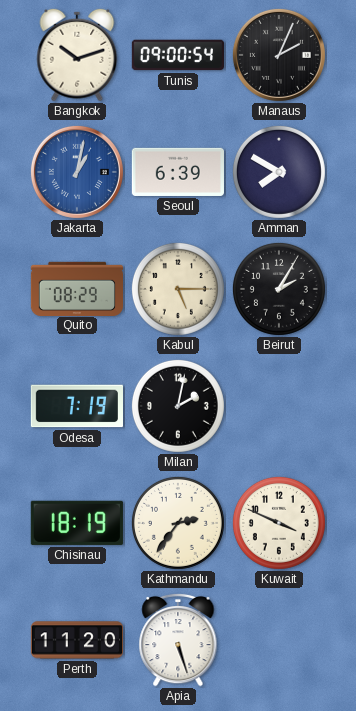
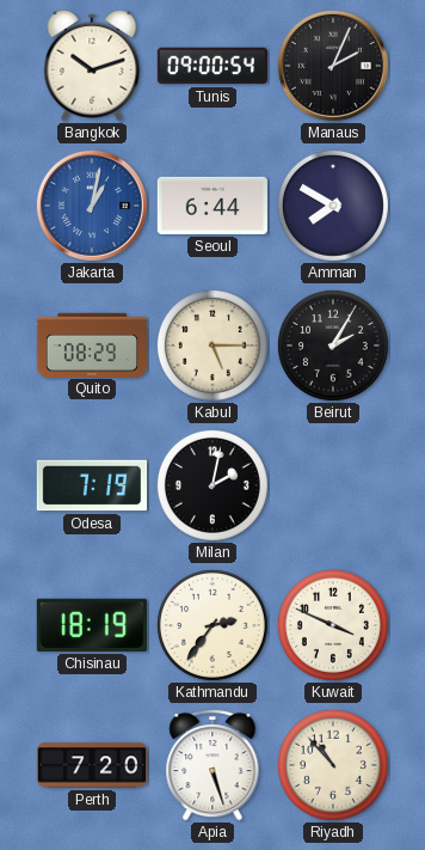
Seoul: 6:39 -> 6:44 (213, 206)
Perth: 11:20 -> 7:20 (91, 765)
Riyadh: none -> 10:53 (333, 765)
